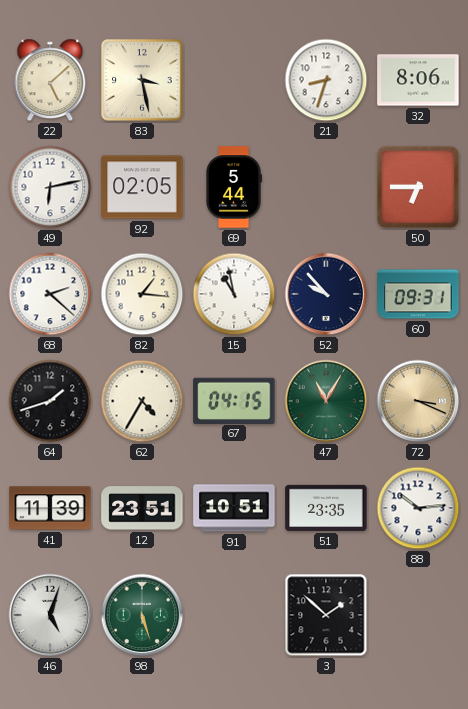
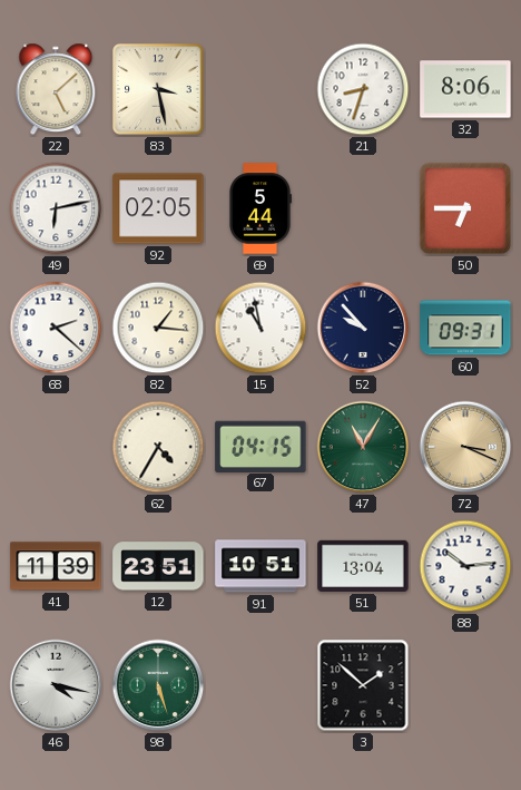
64: 1:42 -> none (50, 401)
51: 23:35 -> 13:04 (363, 566)
46: 5:03 -> 4:17 (56, 685)
